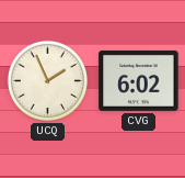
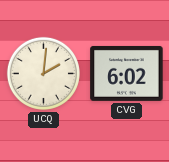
UCQ: 1:56 -> 2:01 (43, 73)
